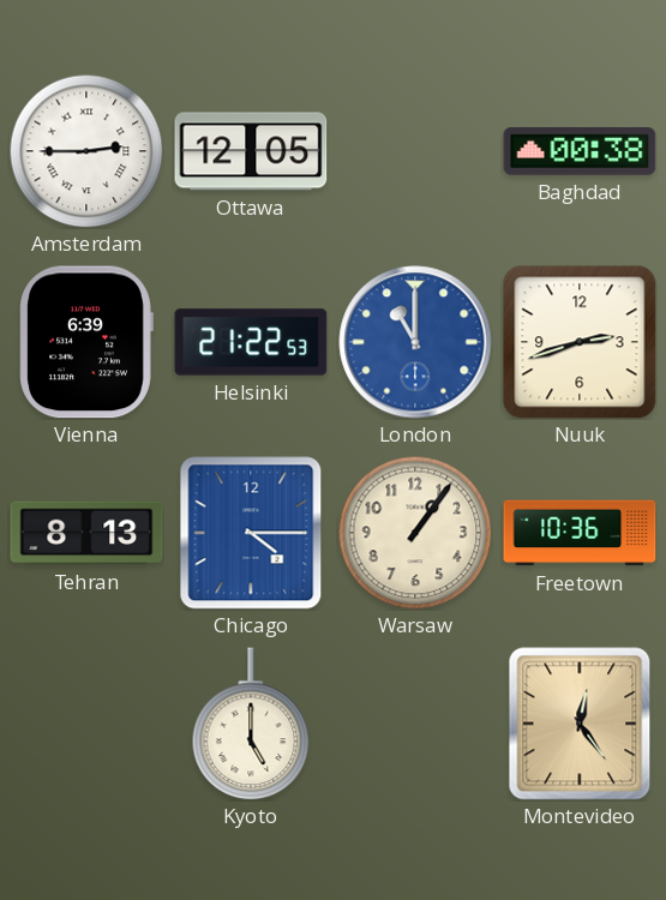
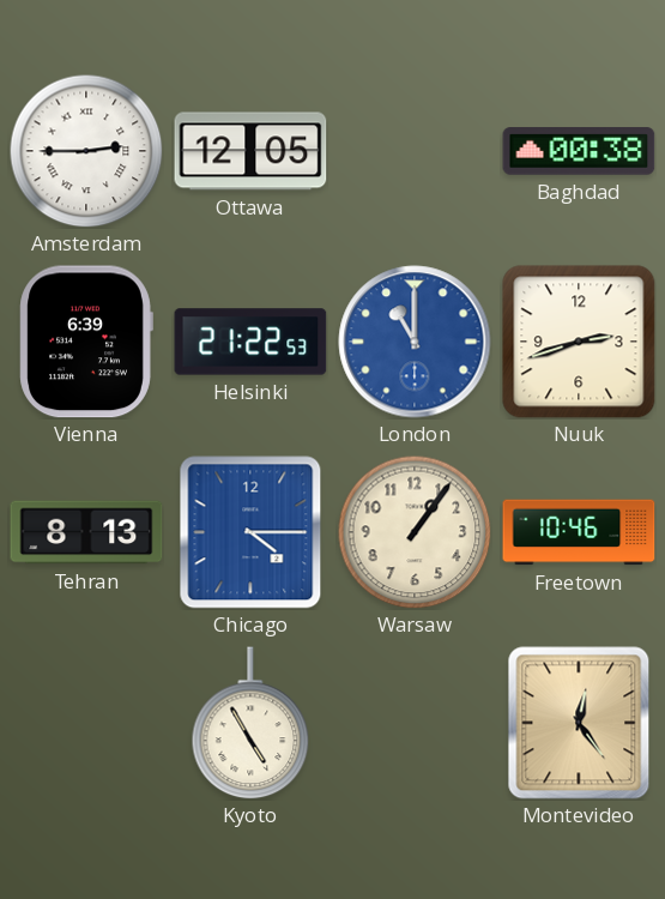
Freetown: 10:36 -> 10:46 (579, 532)
Kyoto: 5:00 -> 4:55 (250, 723)
